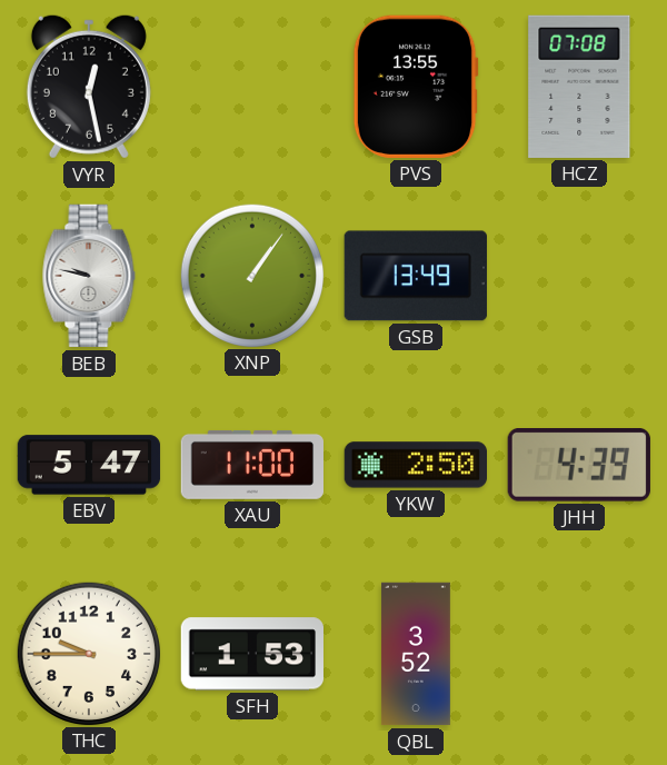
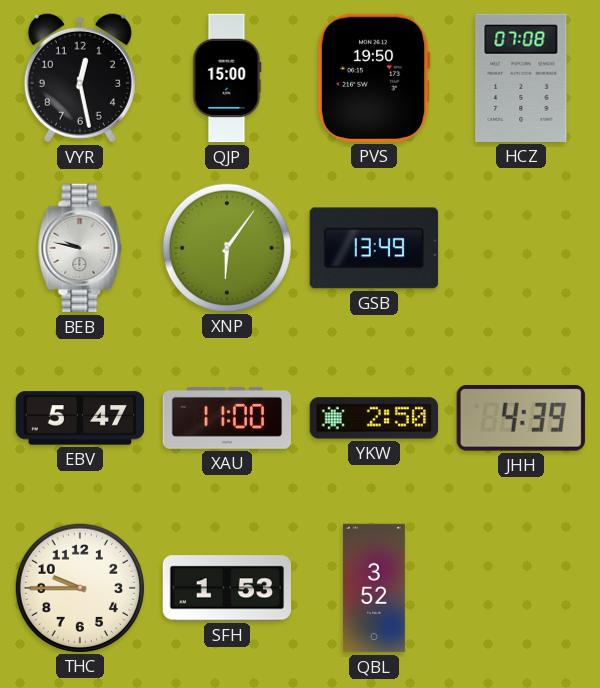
QJP: none -> 15:00 (227, 78)
PVS: 13:55 -> 19:50 (374, 78)
XNP: 1:06 -> 6:06 (226, 247)
